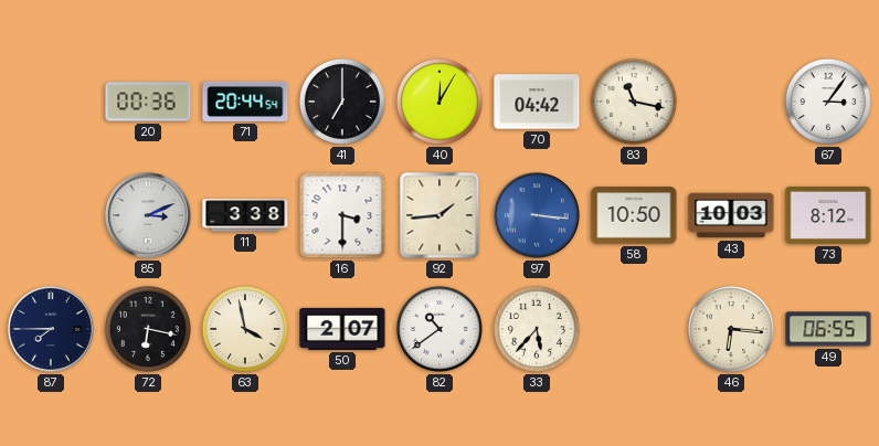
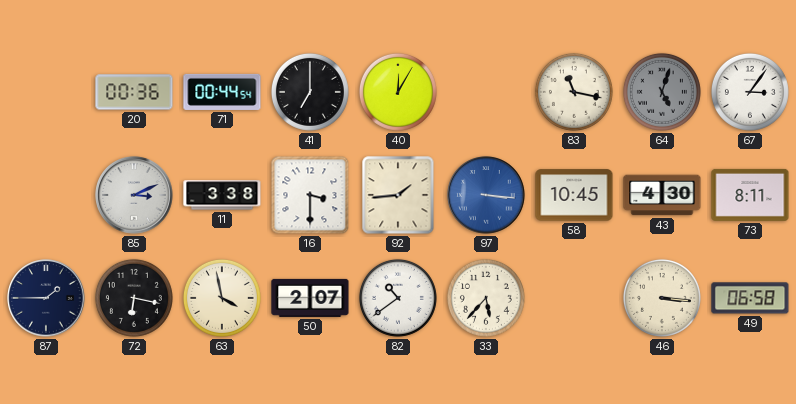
71: 20:44 -> 00:44 (222, 92)
70: 04:42 -> none (537, 102)
64: none -> 5:03 (662, 92)
58: 10:50 -> 10:45 (574, 195)
43: 10:03 -> 4:30 (662, 195)
73: 8:12 -> 8:11 (750, 195)
87: 7:45 -> 1:45 (46, 298)
46: 6:16 -> 3:16 (662, 298)
49: 06:55 -> 06:58 (750, 298)
